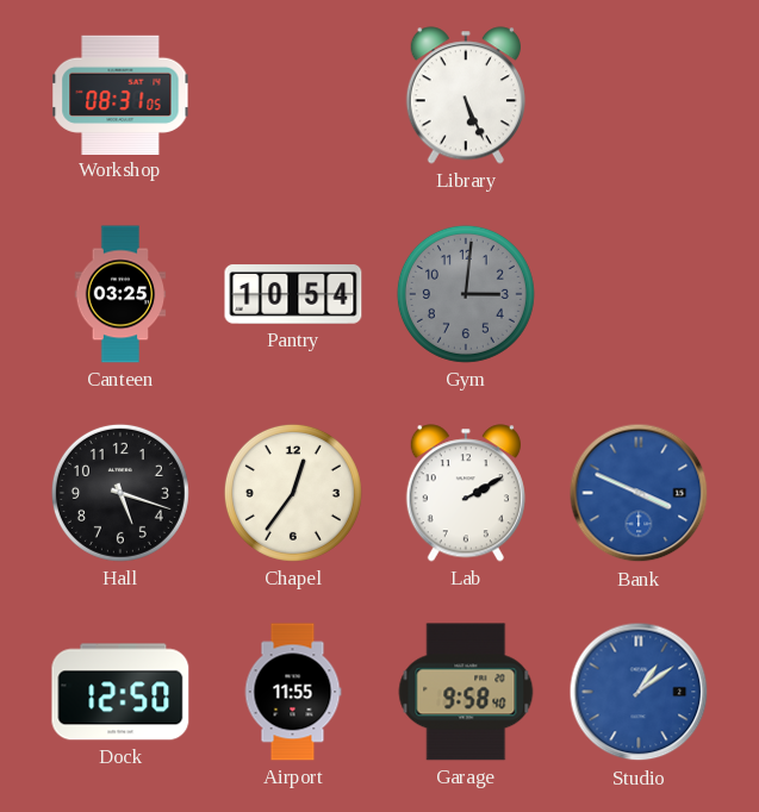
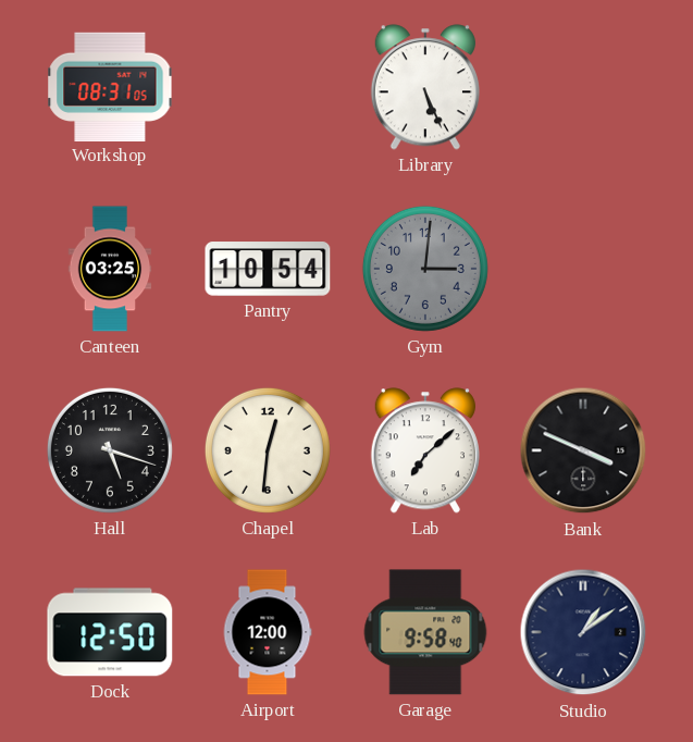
Chapel: 12:36 -> 12:31 (268, 450)
Lab: 2:10 -> 7:08 (425, 450)
Bank dial: blue -> black (583, 450)
Airport: 11:55 -> 12:00 (268, 632)
Studio dial: blue -> navy (583, 632)
